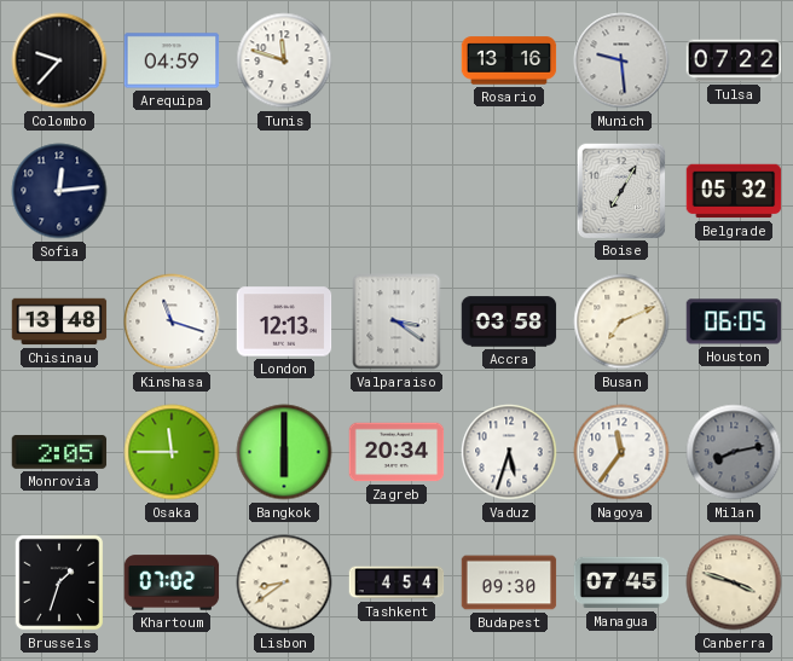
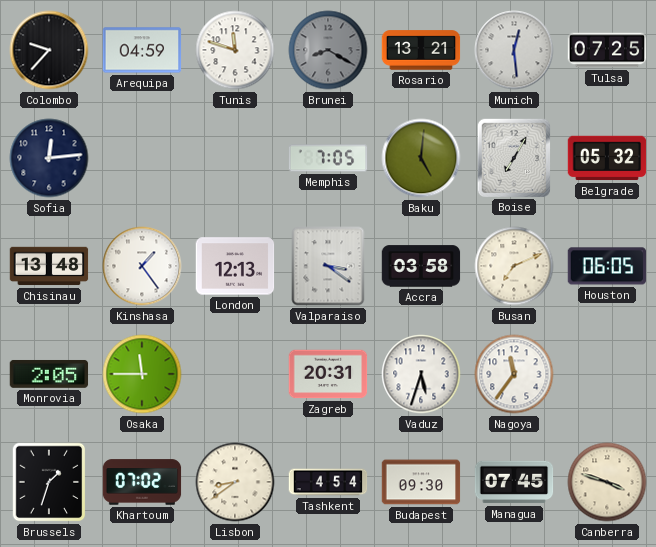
Brunei: none -> 8:20 (328, 50)
Rosario: 13:16 -> 13:21 (421, 50)
Munich: 9:29 -> 12:29 (514, 50)
Tulsa: 07:22 -> 07:25 (607, 50)
Memphis: none -> 7:05 (328, 158)
Baku: none -> 5:01 (421, 158)
Kinshasa: 11:18 -> 1:24 (142, 266)
Bangkok: 6:00 -> none (284, 452)
Zagreb: 20:34 -> 20:31 (328, 374)
Milan: 8:13 -> none (734, 452)
